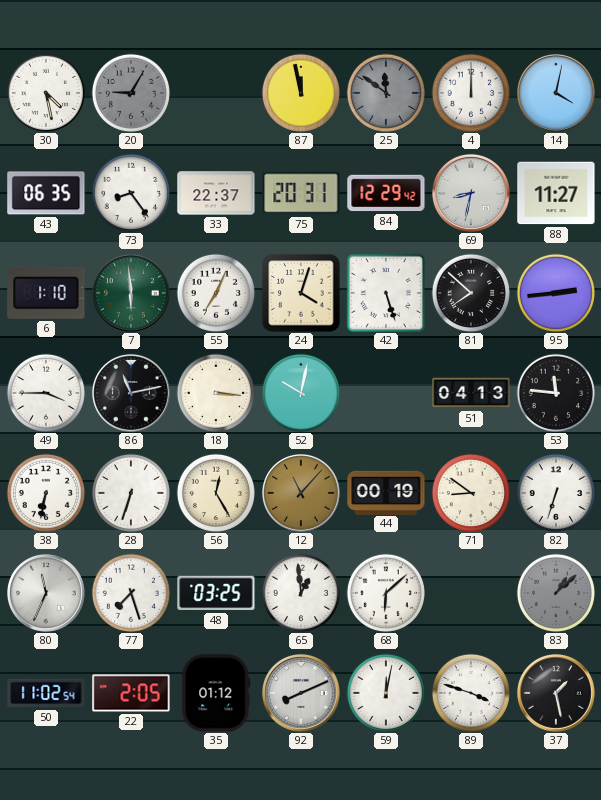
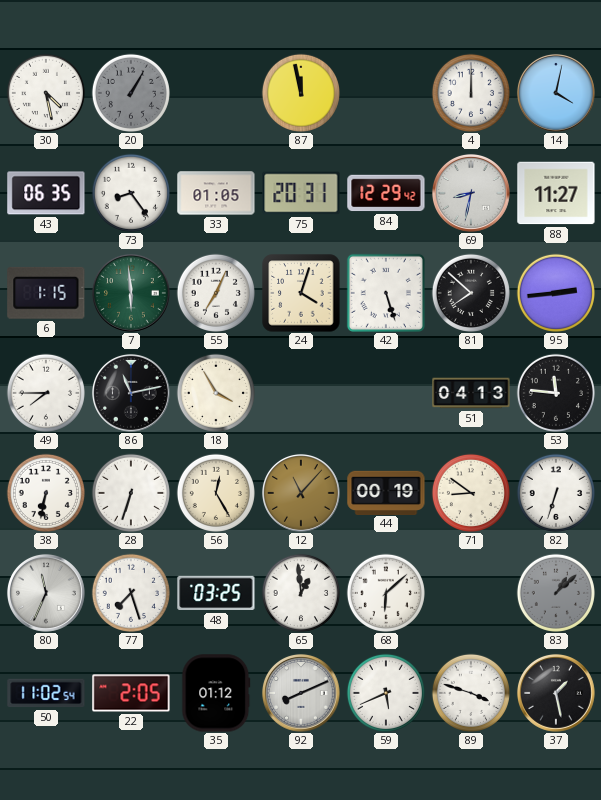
20: 9:05 -> 1:05 (131, 93)
25: 11:51 -> none (386, 93)
33: 22:37 -> 01:05 (216, 193)
6: 1:10 -> 1:15 (46, 293)
49: 3:45 -> 7:45 (46, 393)
18: 3:16 -> 3:55 (216, 393)
52: 10:02 -> none (301, 393)
59: 12:02 -> 5:41 (386, 693)
